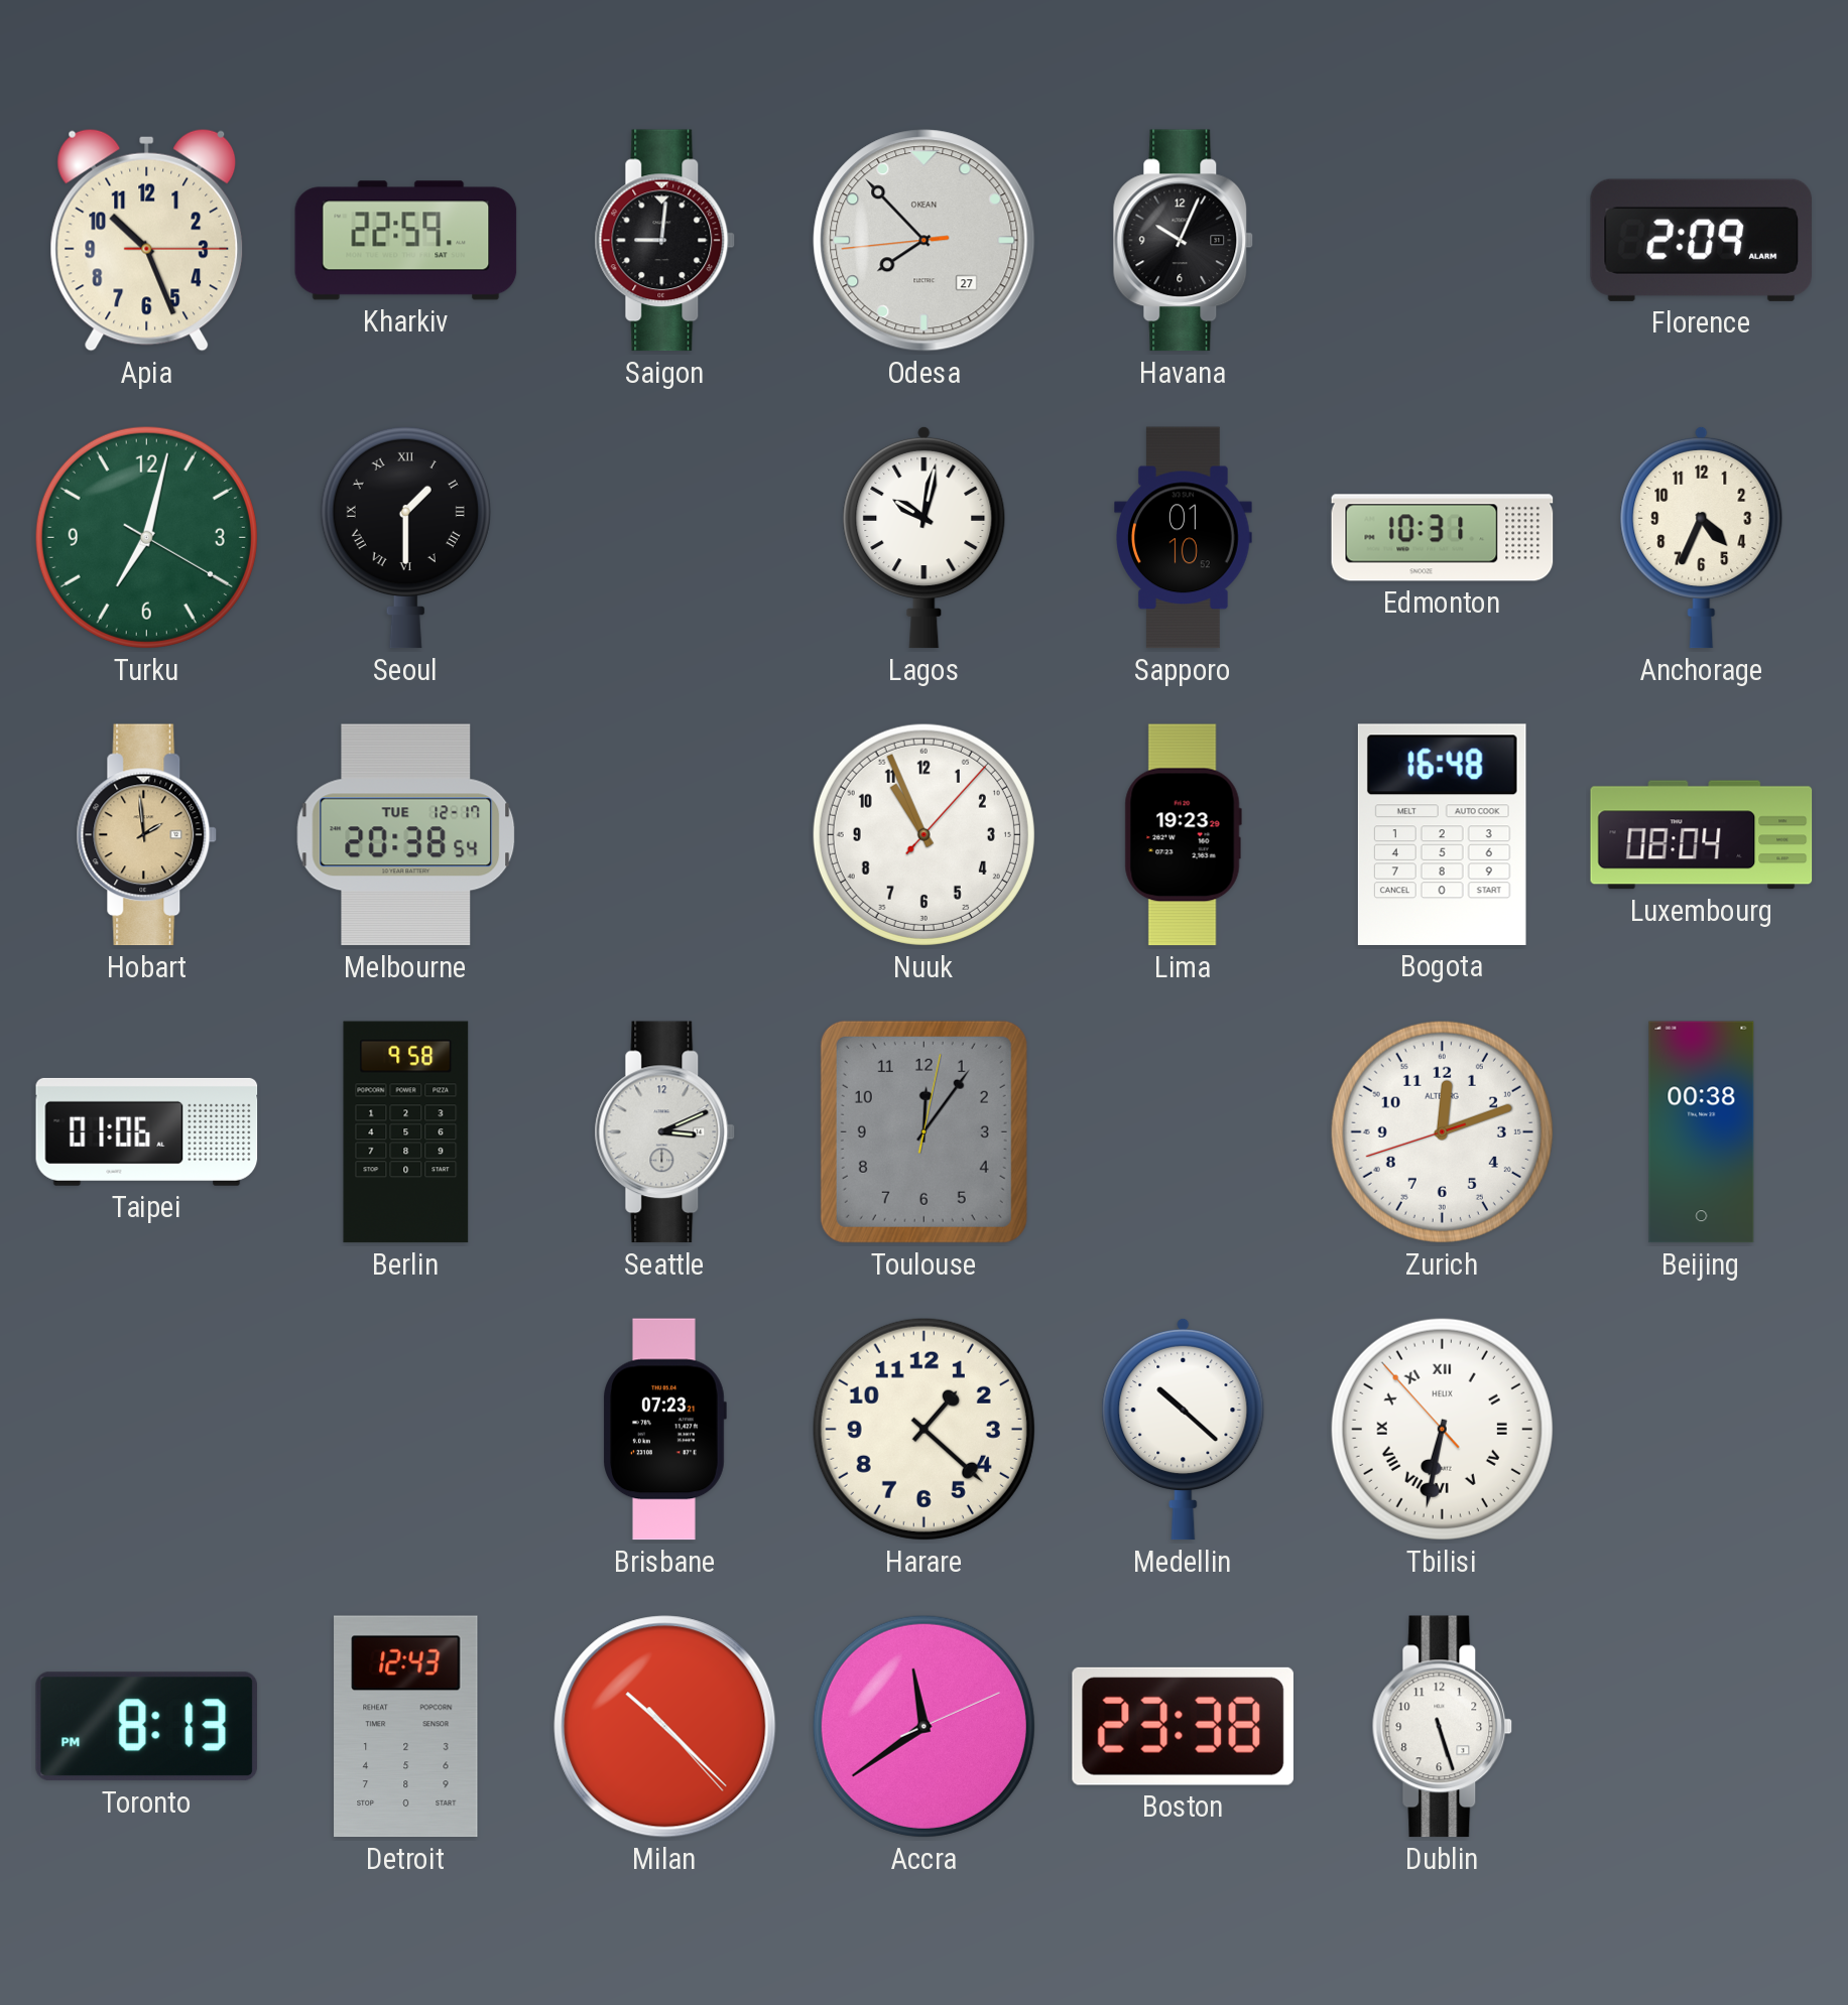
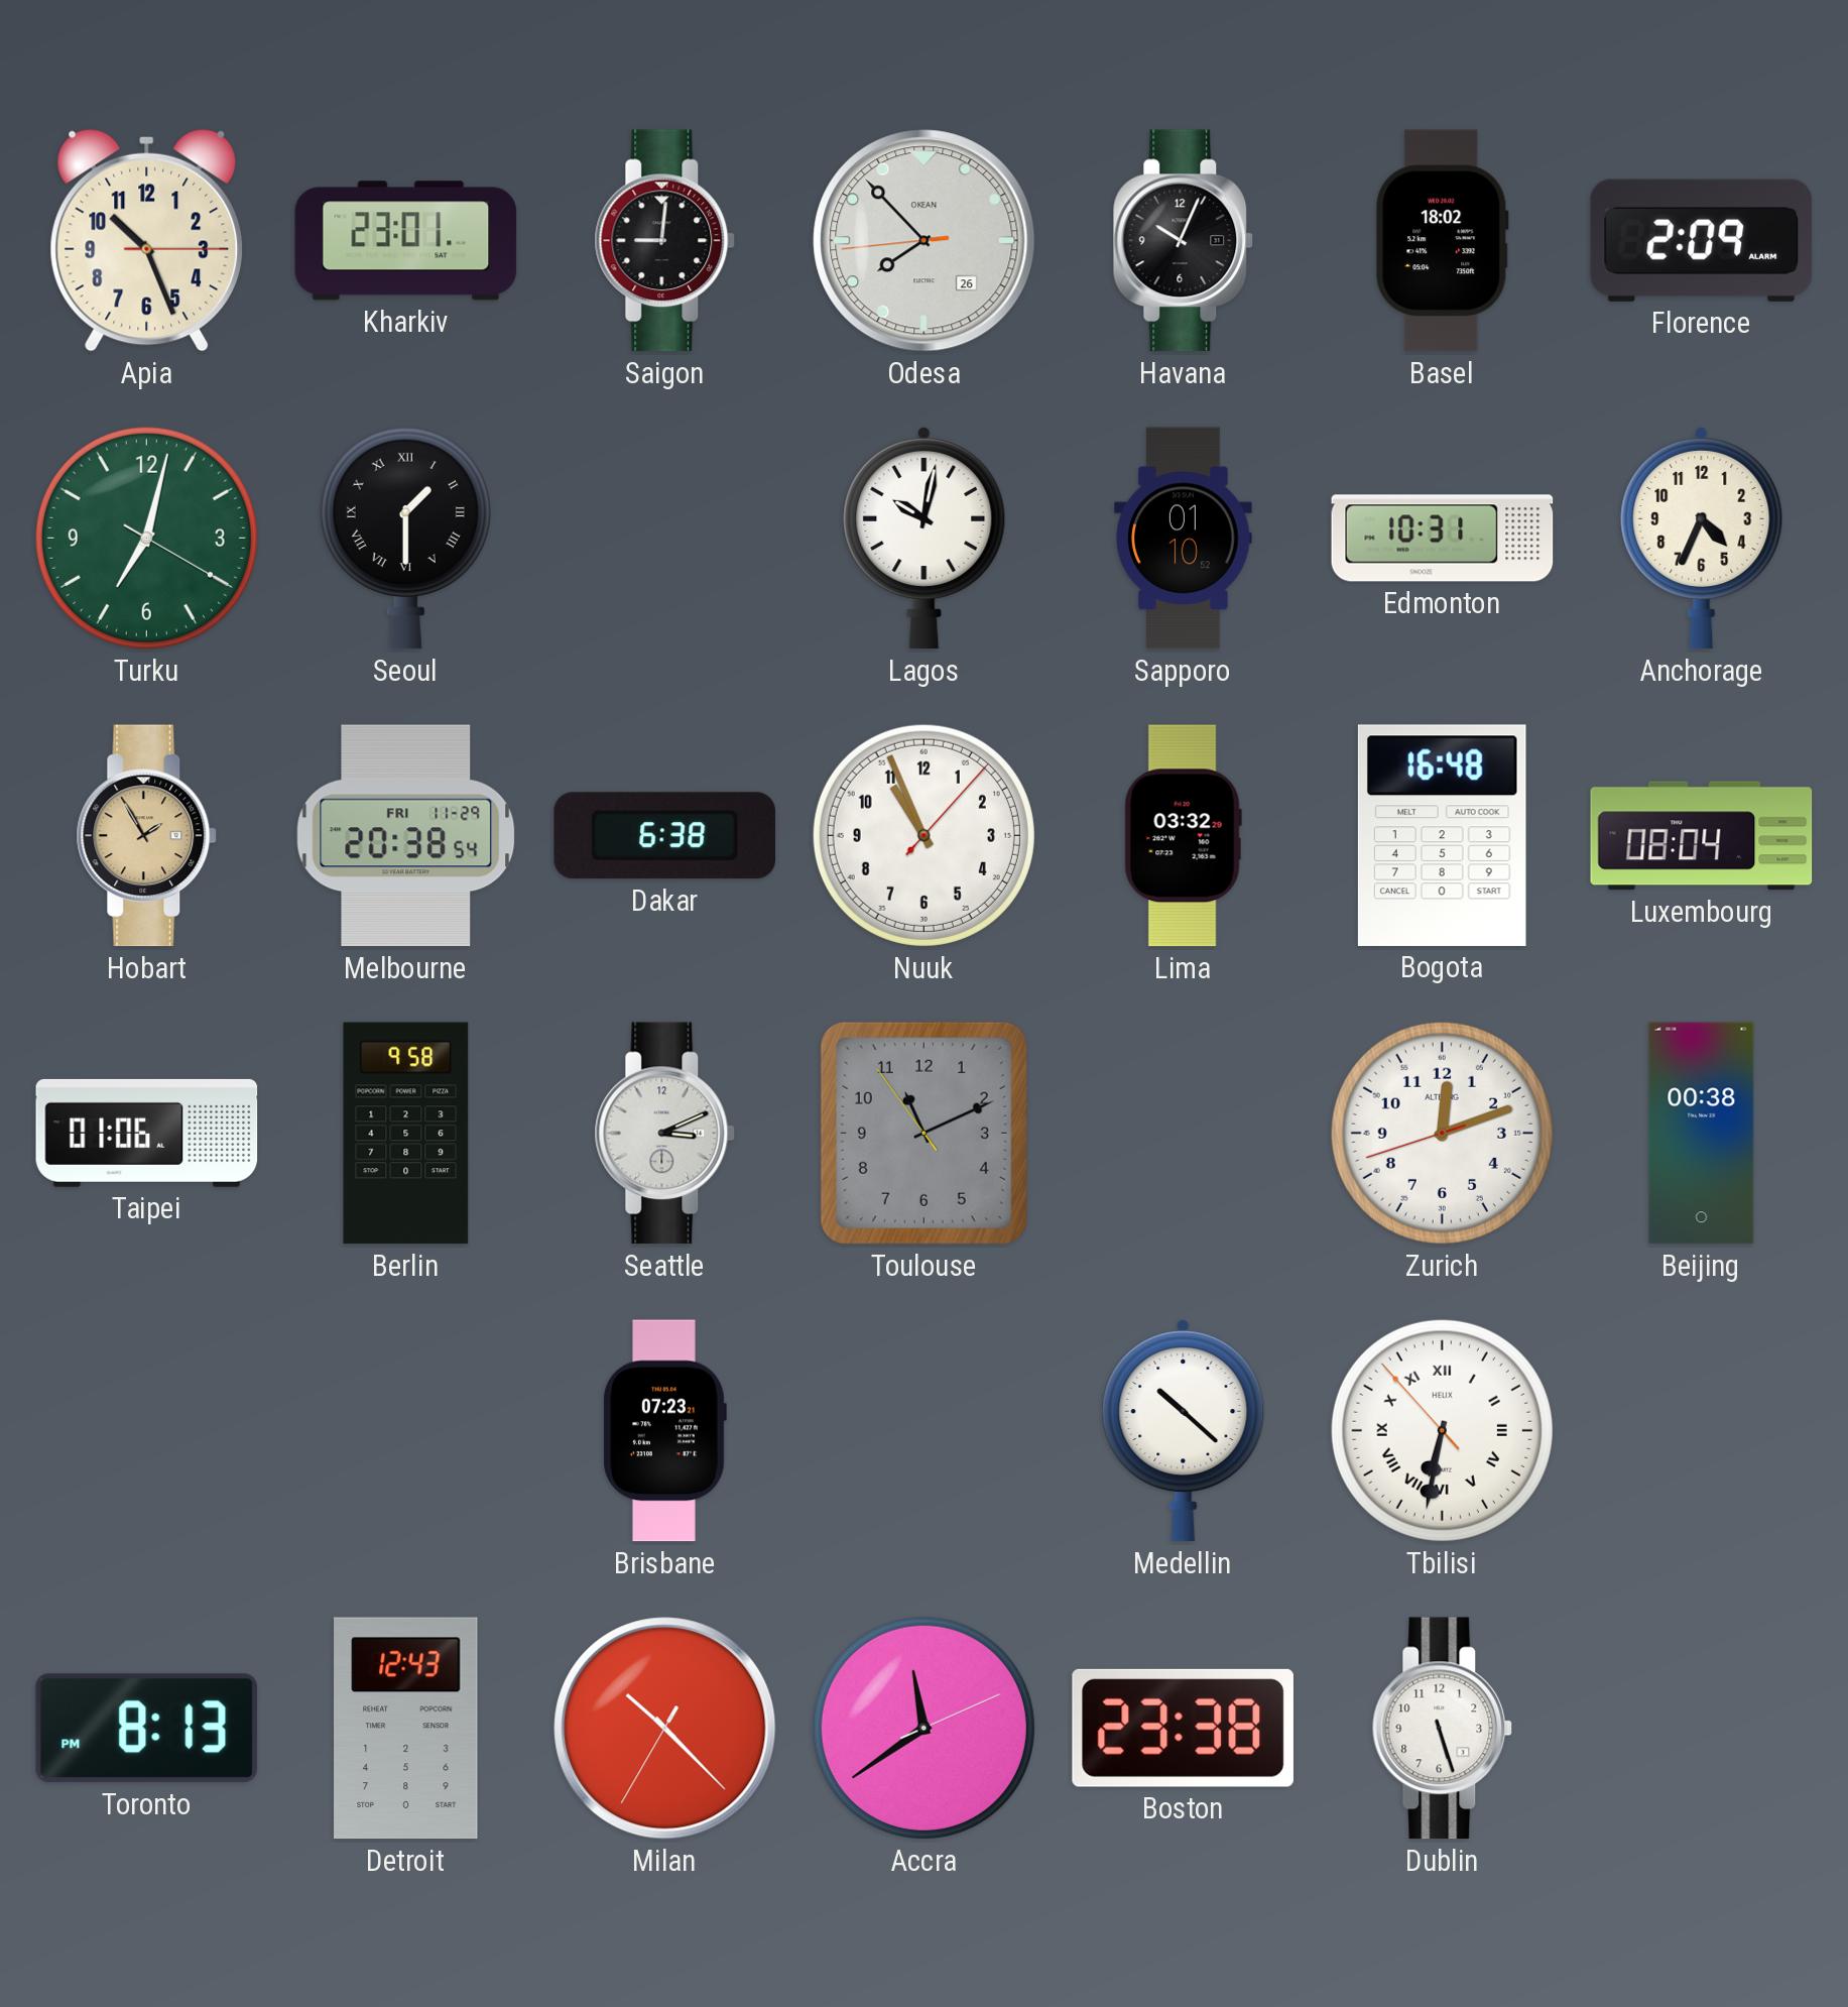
Kharkiv: 22:59 -> 23:01 (406, 241)
Odesa date: 27 -> 26 (925, 241)
Basel: none -> 18:02 (1443, 241)
Hobart: 1:59 -> 1:55 (147, 836)
Melbourne date: TUE 12-17 -> FRI 11-29 (406, 836)
Dakar: none -> 6:38 (664, 836)
Lima: 19:23 -> 03:32 (1183, 836)
Toulouse: 12:06 -> 11:10 (923, 1133)
Harare: 1:22 -> none (923, 1429)
Milan: 10:22:23 -> 10:22:35 (665, 1729)
